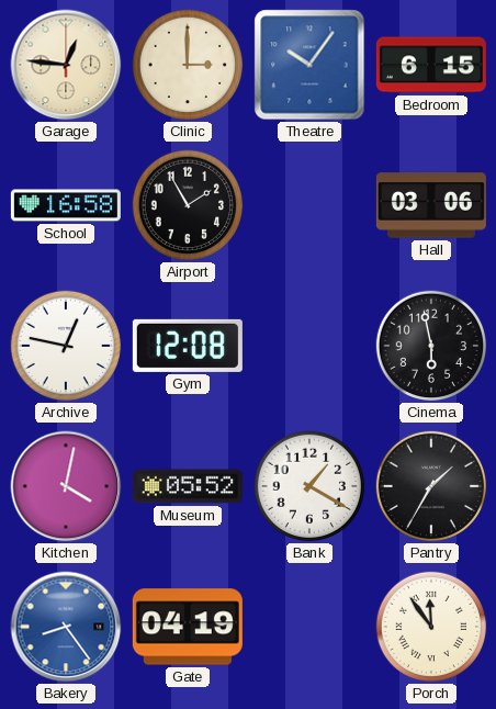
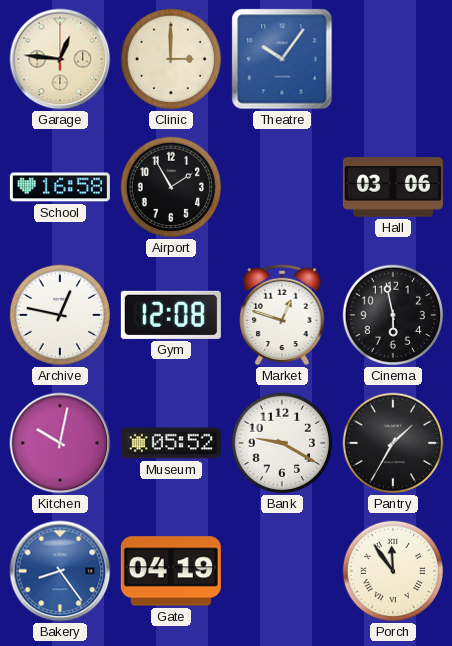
Bedroom: 6:15 -> none (431, 65)
Market: none -> 12:48 (282, 315)
Kitchen: 4:02 -> 10:02 (60, 443)
Bank: 1:20 -> 9:20 (282, 443)
